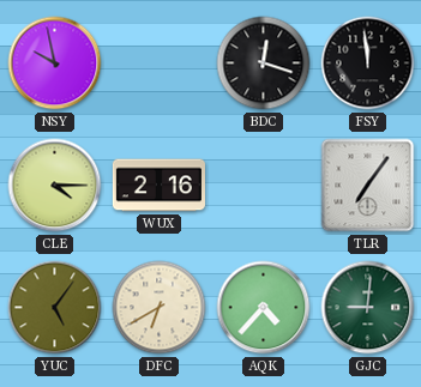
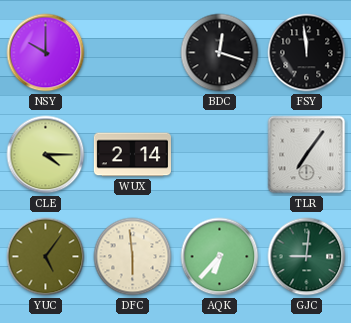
NSY: 9:58 -> 10:00 (46, 53)
WUX: 2:16 -> 2:14 (132, 155)
DFC: 6:40 -> 5:59 (133, 257)
AQK: 4:37 -> 6:37 (220, 257)
